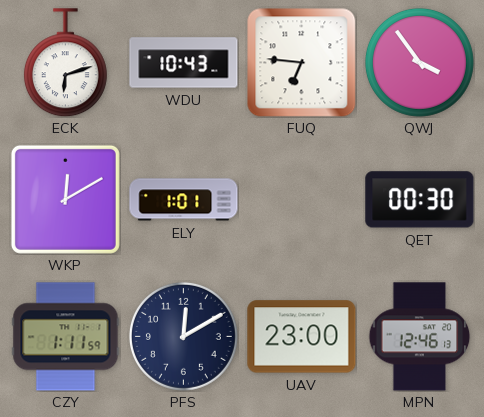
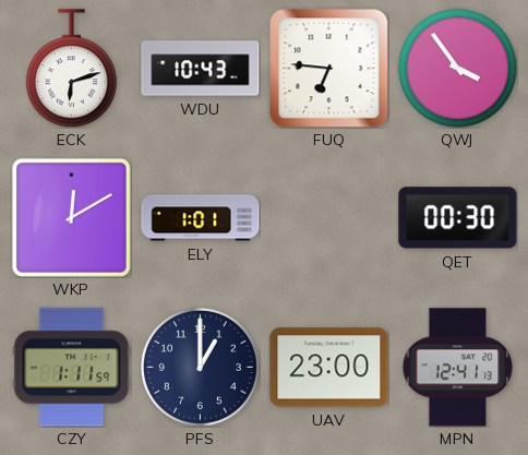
PFS: 12:10 -> 1:00 (200, 367)
MPN: 12:46 -> 12:41 (458, 368)
